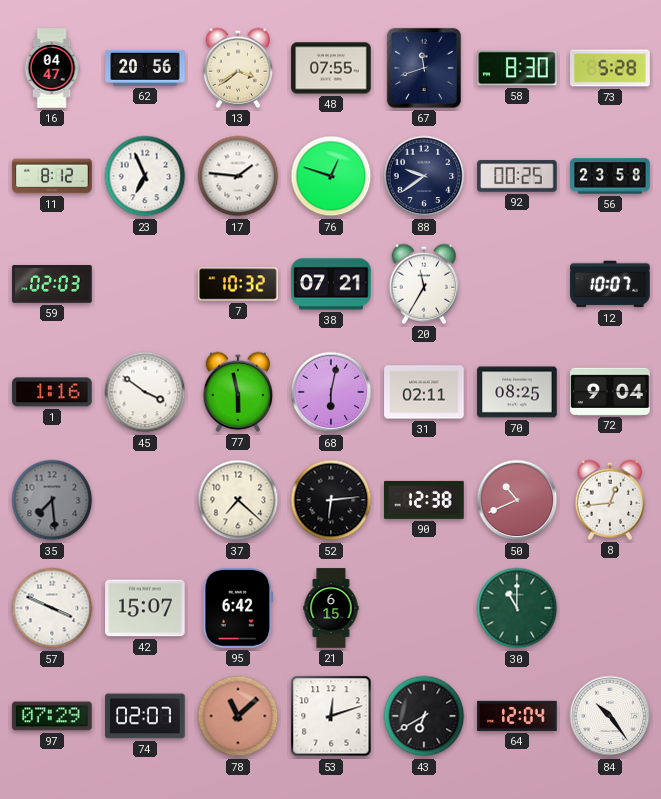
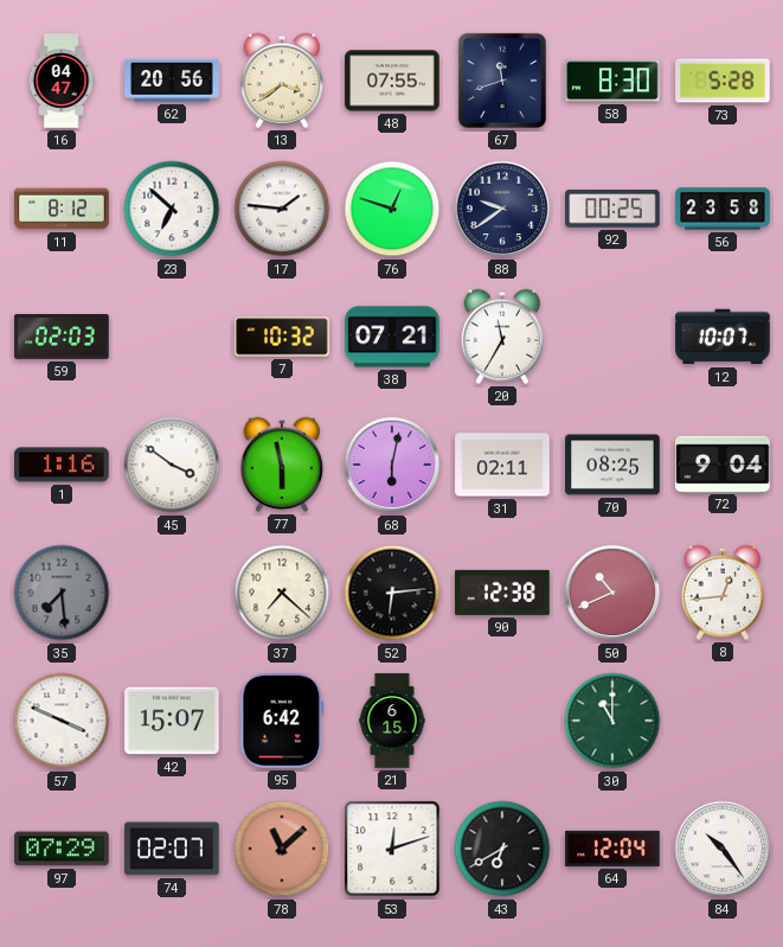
23: 6:56 -> 6:52 (172, 209)
